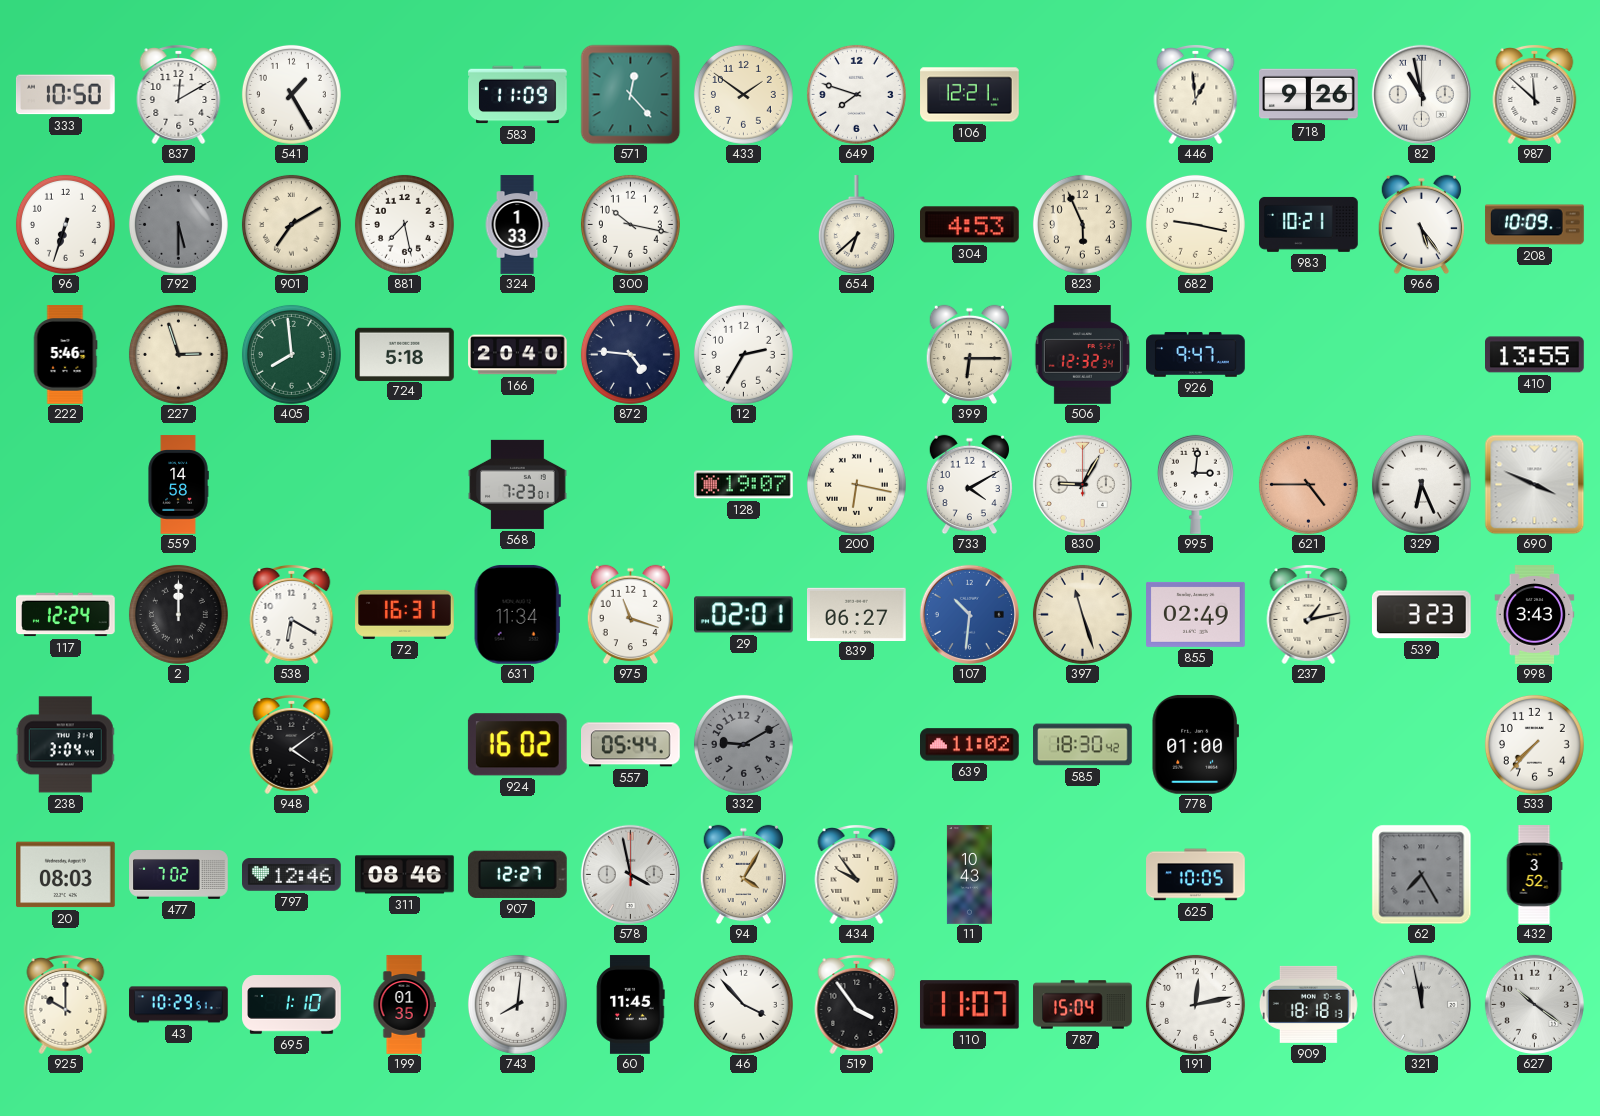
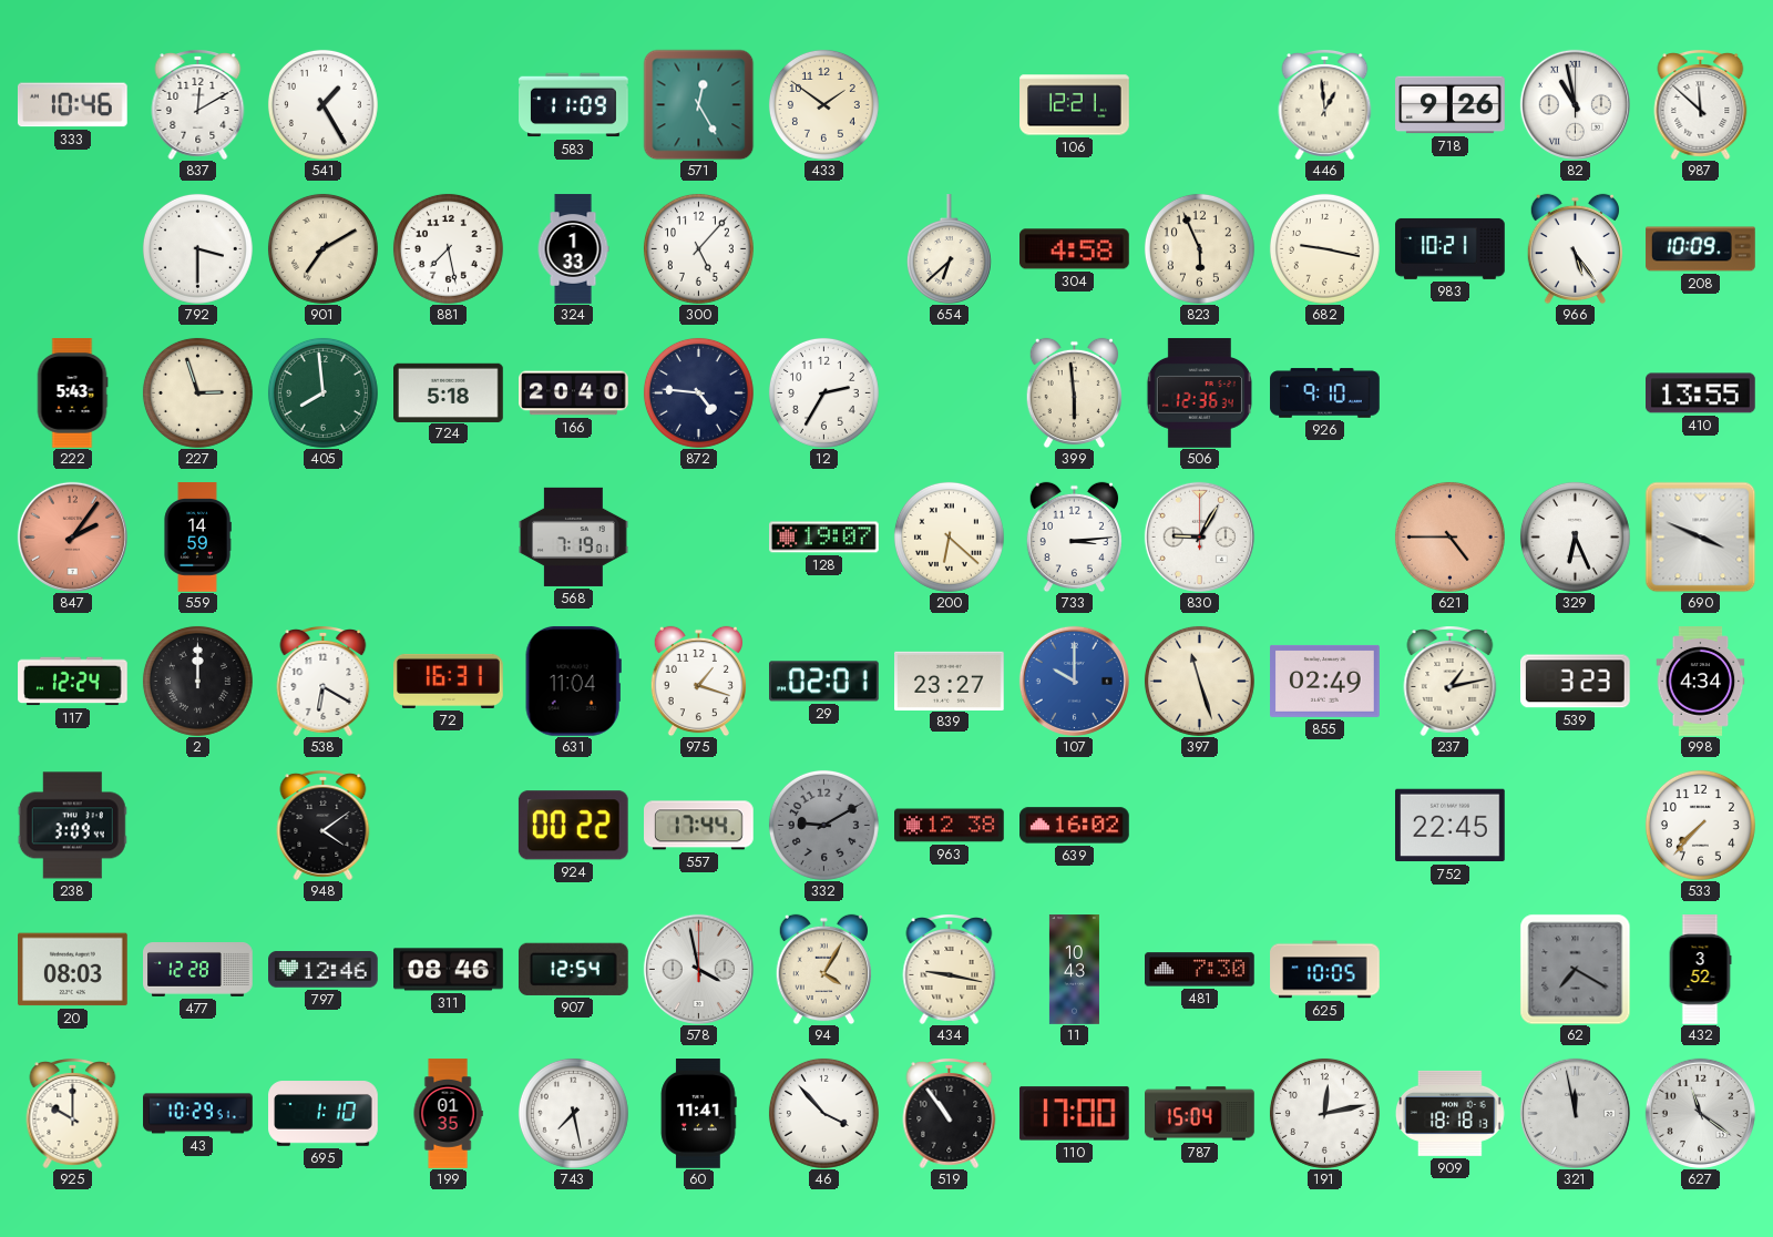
333: 10:50 -> 10:46 (73, 105)
571: 12:23 -> 12:25 (698, 104)
649: 7:48 -> none (856, 94)
96: 6:33 -> none (65, 224)
792: 5:30 -> 3:30 (197, 248)
792 dial: grey -> white (197, 248)
300: 10:17 -> 5:07 (698, 248)
304: 4:53 -> 4:58 (1075, 249)
222: 5:46 -> 5:43 (72, 393)
399: 6:15 -> 5:59 (1074, 392)
506: 12:32 -> 12:36 (1199, 393)
926: 9:47 -> 9:10 (1325, 393)
847: none -> 2:06 (72, 536)
559: 14:58 -> 14:59 (197, 538)
568: 7:23 -> 7:19 (574, 536)
200: 6:17 -> 6:22 (949, 536)
733: 4:10 -> 3:14 (1074, 536)
995: 3:01 -> none (1195, 484)
631: 11:34 -> 11:04 (573, 682)
975: 11:18 -> 1:18 (698, 681)
839: 06:27 -> 23:27 (950, 681)
107: 10:31 -> 10:00 (1074, 681)
998: 3:43 -> 4:34 (1701, 682)
238: 3:04 -> 3:09 (72, 826)
924: 16:02 -> 00:22 (573, 826)
557: 05:44 -> 17:44 (699, 826)
963: none -> 12:38 (950, 826)
639: 11:02 -> 16:02 (1075, 826)
585: 18:30 -> none (1083, 745)
778: 01:00 -> none (1195, 745)
752: none -> 22:45 (1451, 826)
477: 7:02 -> 12:28 (198, 970)
907: 12:27 -> 12:54 (573, 969)
434: 9:54 -> 9:17 (950, 970)
481: none -> 7:30 (1200, 970)
62: 7:25 -> 7:20 (1575, 969)
743: 8:01 -> 7:28 (573, 1113)
60: 11:45 -> 11:41 (698, 1114)
519: 3:54 -> 10:54 (950, 1114)
110: 11:07 -> 17:00 (1074, 1114)
627: 10:21 -> 11:21 (1700, 1113)
